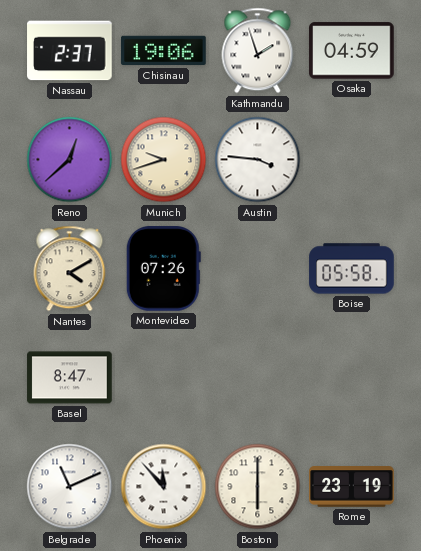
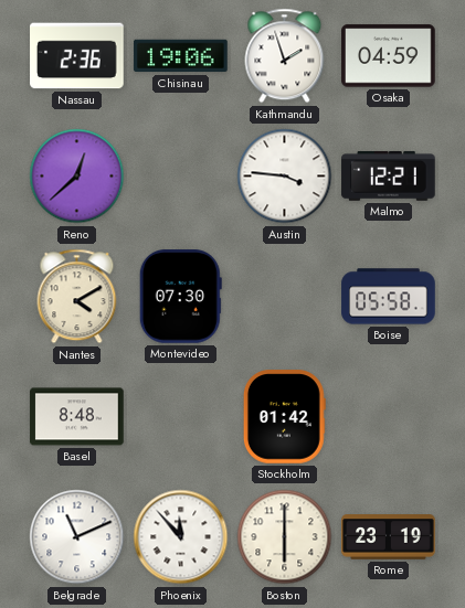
Nassau: 2:37 -> 2:36 (77, 56)
Munich: 9:42 -> none (164, 160)
Malmo: none -> 12:21 (389, 175)
Montevideo: 07:26 -> 07:30 (180, 297)
Basel: 8:47 -> 8:48 (77, 417)
Stockholm: none -> 01:42 (284, 417)
